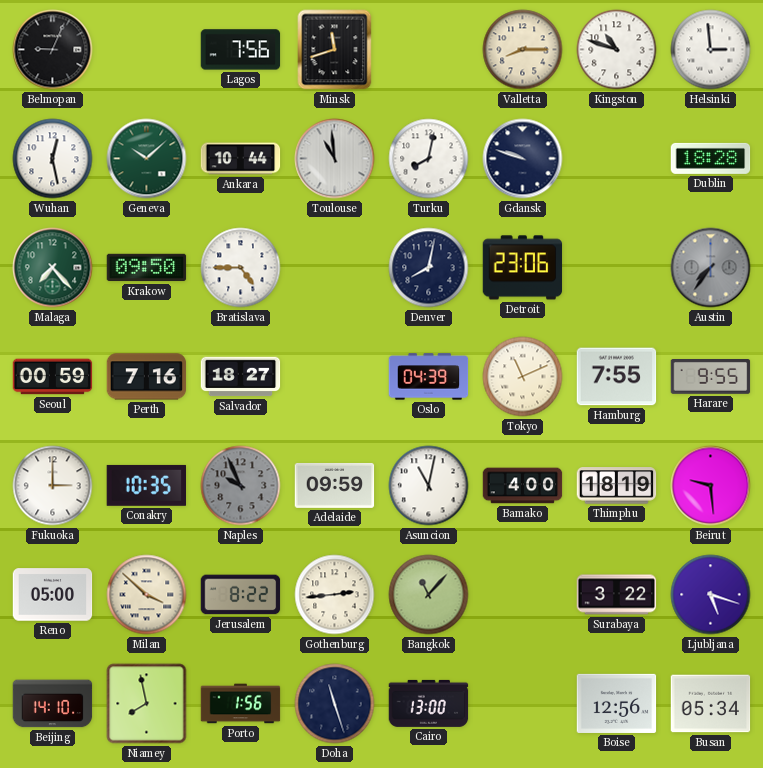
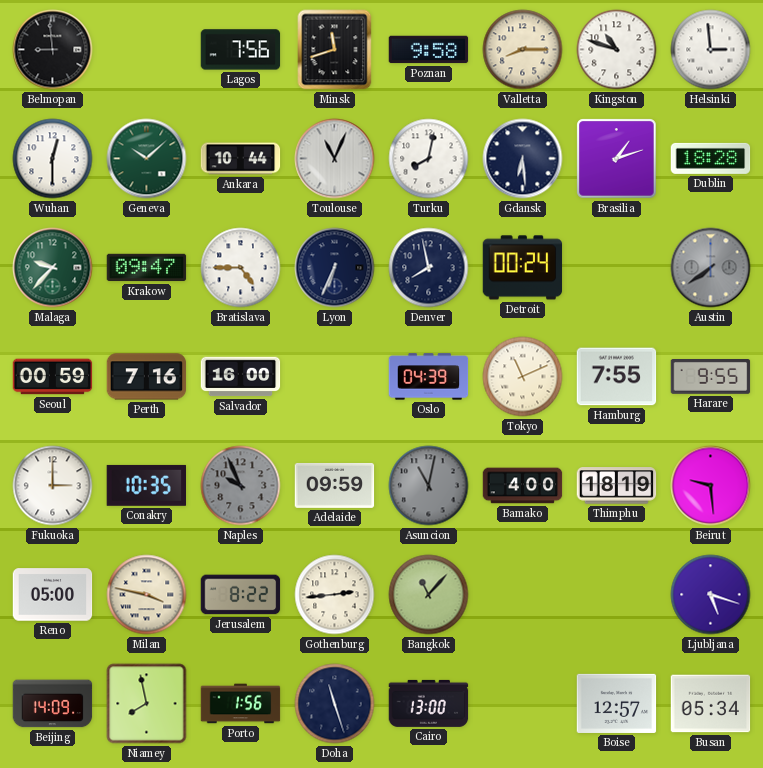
Belmopan: 9:04 -> 8:59 (53, 50)
Poznan: none -> 9:58 (429, 50)
Wuhan: 12:28 -> 12:30 (53, 159)
Toulouse: 10:59 -> 11:04 (335, 159)
Gdansk: 9:48 -> 6:29 (523, 159)
Brasilia: none -> 1:12 (617, 159)
Malaga: 7:23 -> 9:37 (53, 268)
Krakow: 09:50 -> 09:47 (147, 268)
Lyon: none -> 6:34 (335, 268)
Denver: 8:02 -> 7:58 (429, 268)
Detroit: 23:06 -> 00:24 (523, 268)
Austin: 7:36 -> 7:39 (711, 268)
Salvador: 18:27 -> 16:00 (241, 377)
Asuncion dial: white -> grey (429, 486)
Milan: 3:52 -> 3:47 (147, 595)
Surabaya: 3:22 -> none (617, 595)
Beijing: 14:10 -> 14:09 (53, 704)
Boise: 12:56 -> 12:57 (617, 703)
